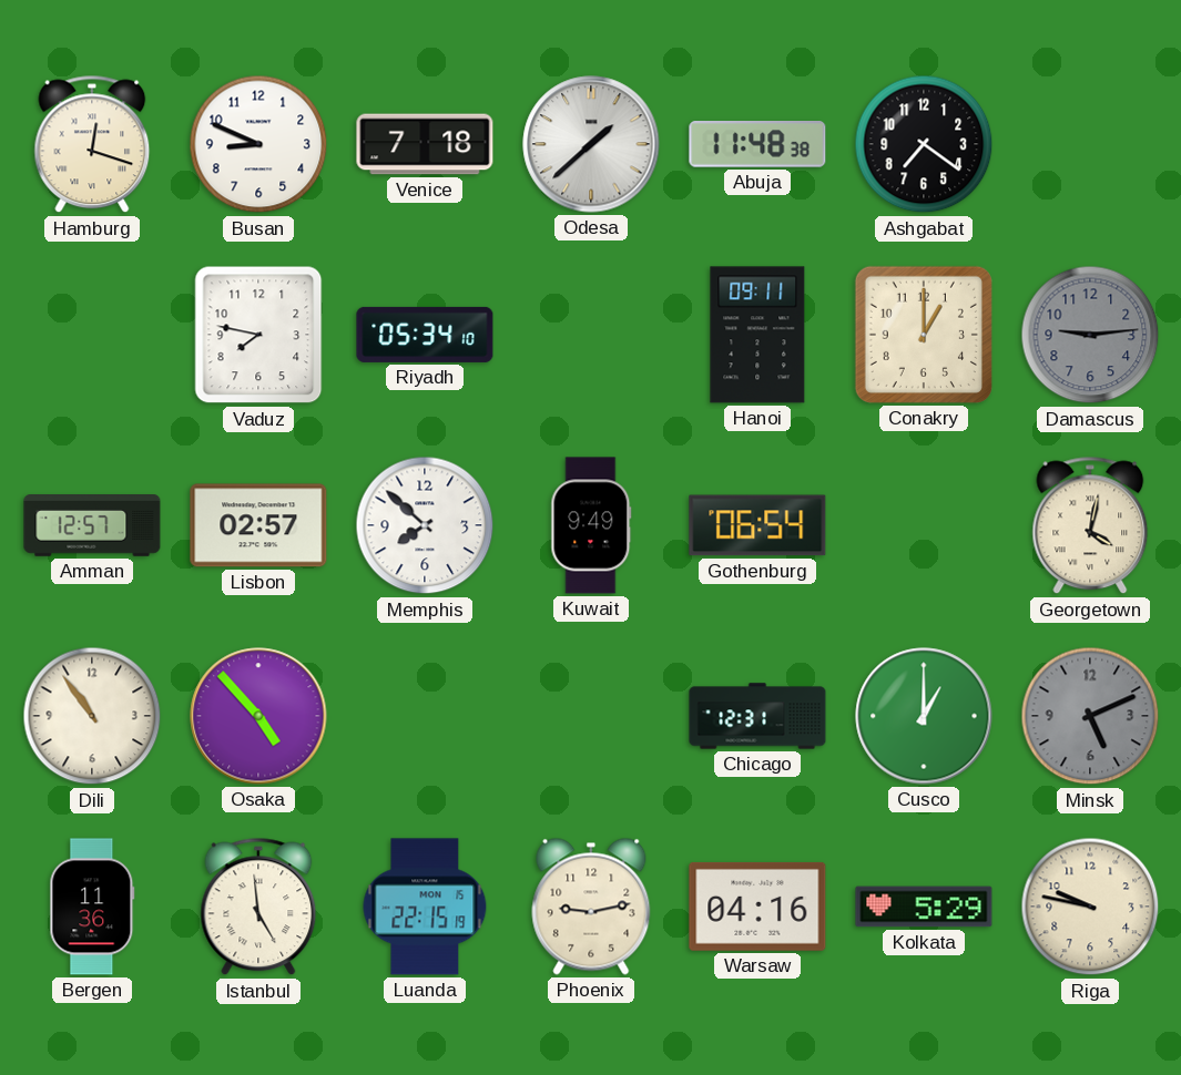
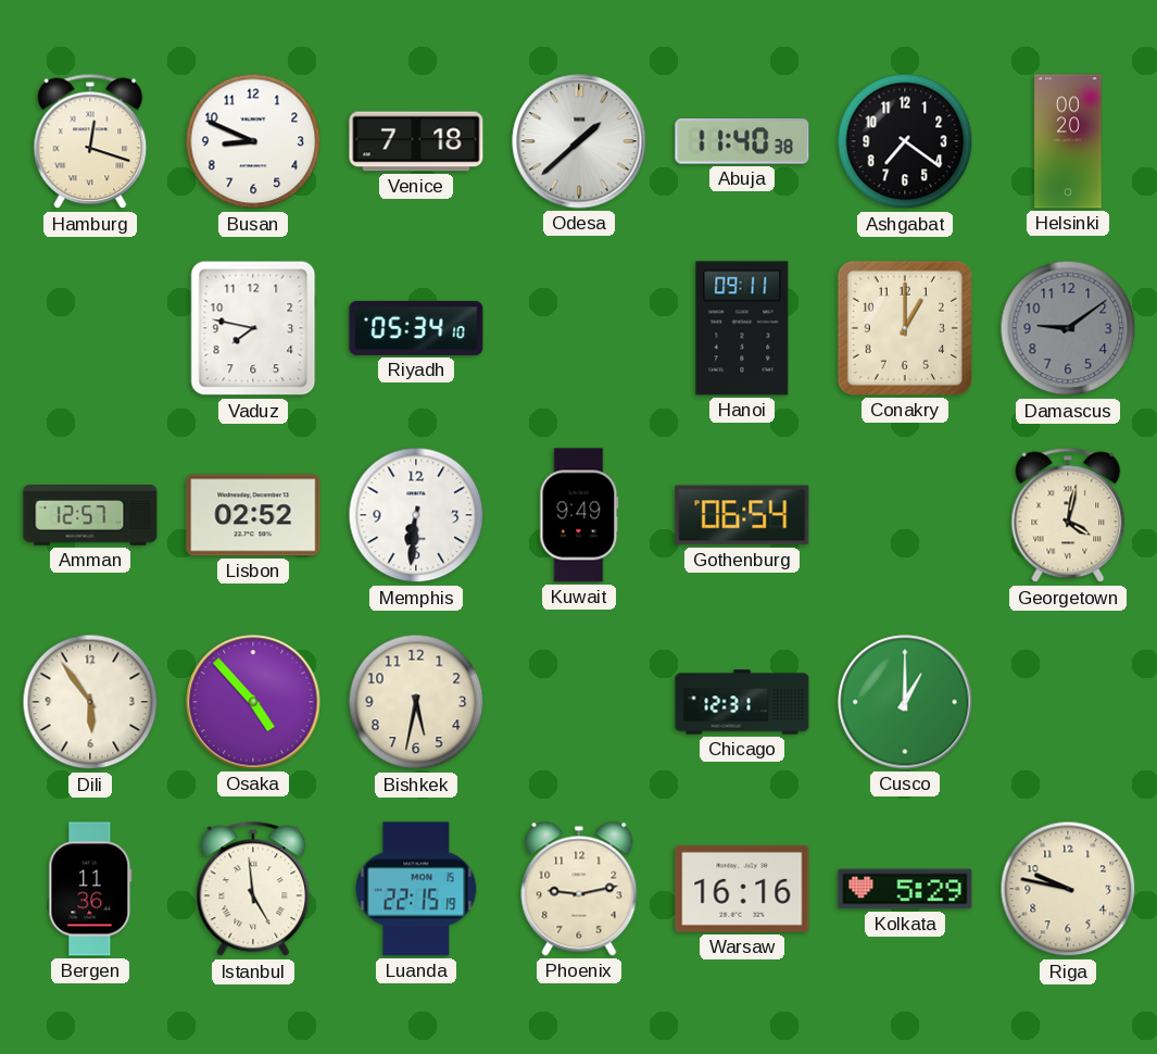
Abuja: 11:48 -> 11:40 (742, 142)
Helsinki: none -> 00:20 (1068, 141)
Damascus: 9:14 -> 9:09 (1068, 328)
Lisbon: 02:57 -> 02:52 (253, 515)
Memphis: 7:52 -> 6:31 (416, 515)
Dili: 10:54 -> 5:54 (90, 702)
Bishkek: none -> 5:32 (416, 702)
Minsk: 5:11 -> none (1090, 716)
Warsaw: 04:16 -> 16:16 (742, 889)
